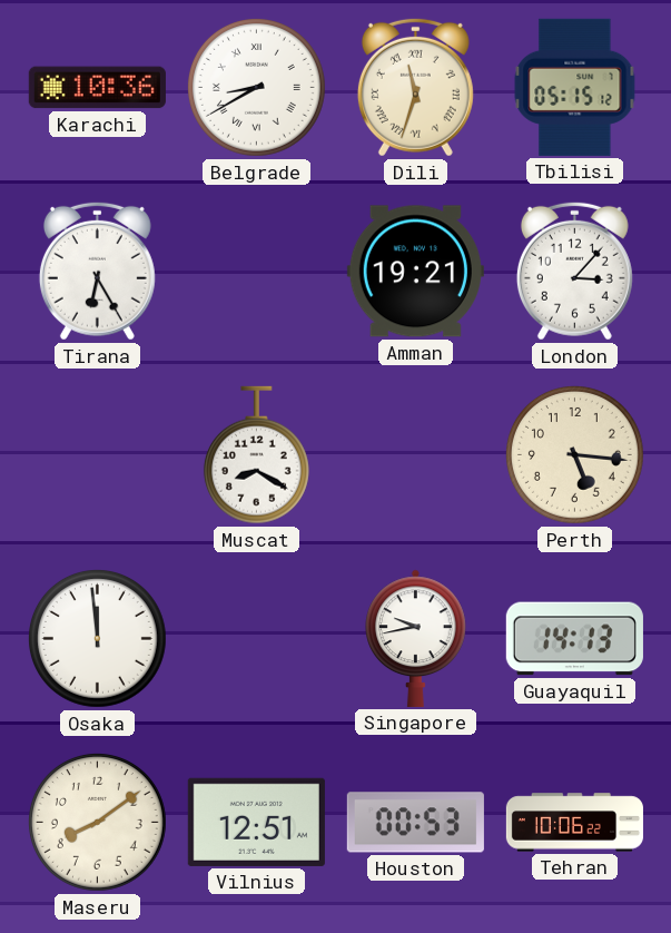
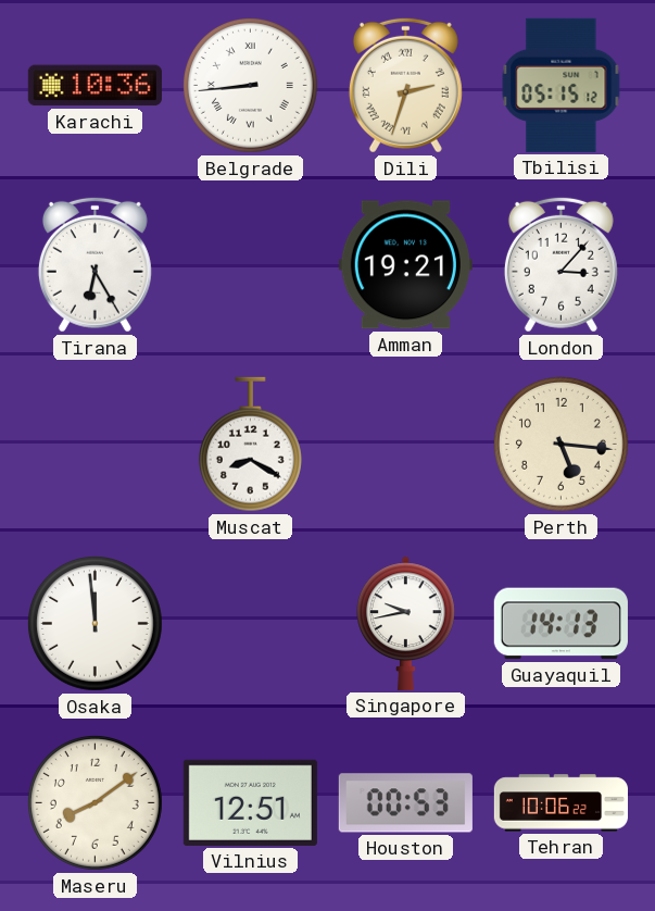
Belgrade: 8:40 -> 8:44 (250, 85)
Dili: 11:33 -> 2:33 (405, 85)
